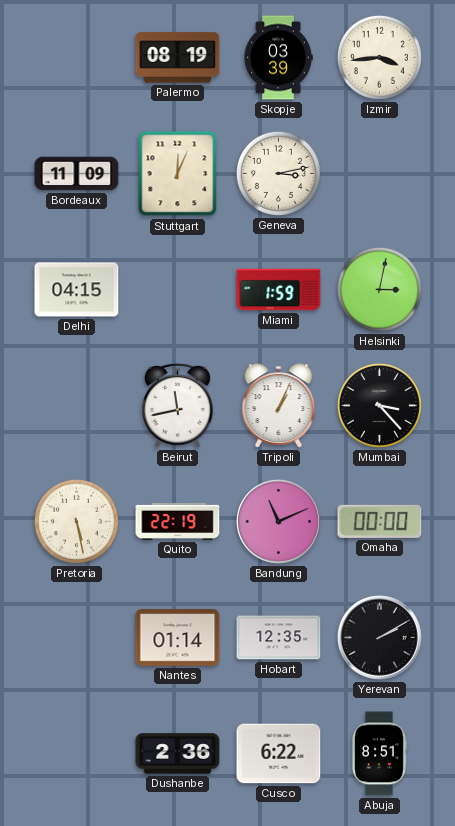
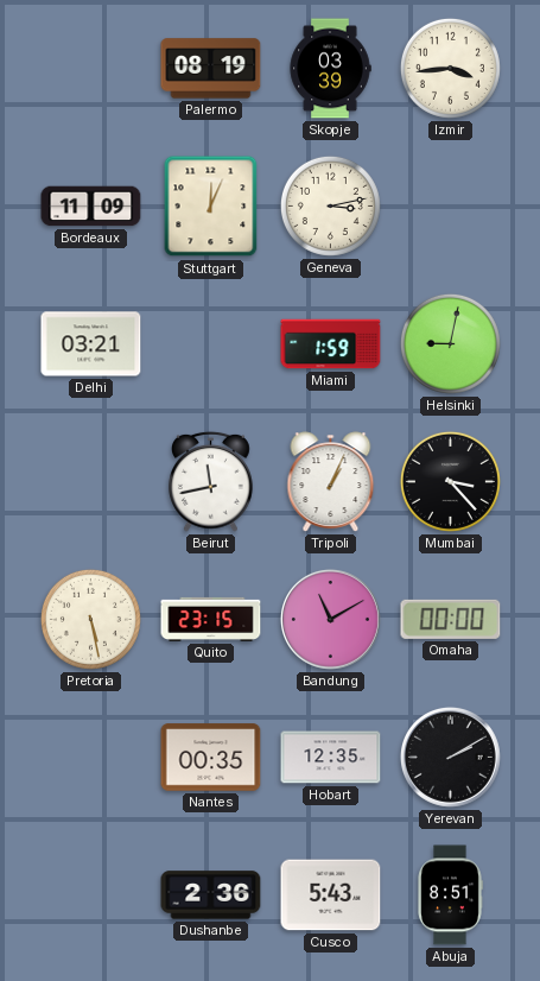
Delhi: 04:15 -> 03:21 (91, 344)
Helsinki: 3:02 -> 9:02 (450, 343)
Quito: 22:19 -> 23:15 (211, 619)
Bandung: 11:11 -> 11:10 (330, 619)
Nantes: 01:14 -> 00:35 (211, 758)
Cusco: 6:22 -> 5:43 (331, 895)
